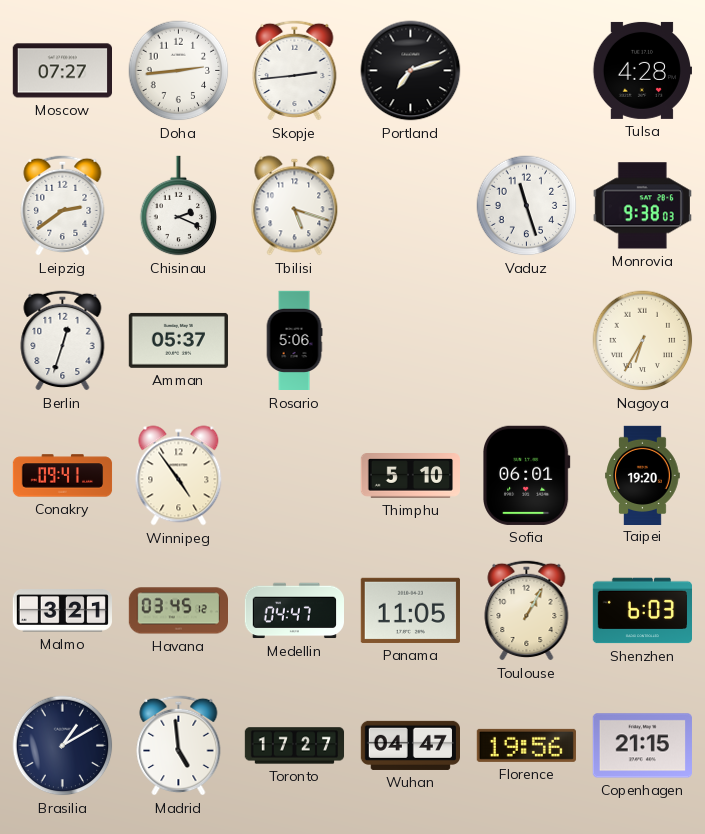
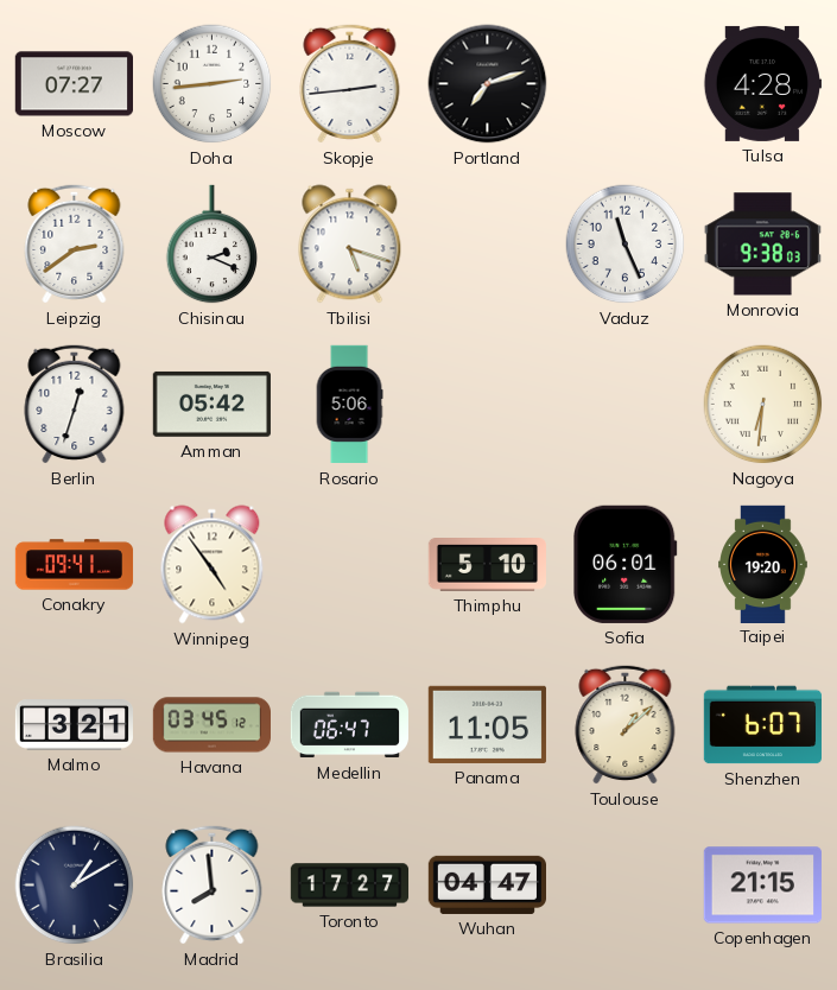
Vaduz: 11:27 -> 11:26 (626, 245)
Amman: 05:37 -> 05:42 (211, 404)
Nagoya: 6:35 -> 6:31 (763, 405)
Medellin: 04:47 -> 06:47 (349, 725)
Toulouse: 1:05 -> 1:08 (626, 724)
Shenzhen: 6:03 -> 6:07 (762, 725)
Madrid: 4:59 -> 7:59 (213, 884)
Florence: 19:56 -> none (526, 745)
